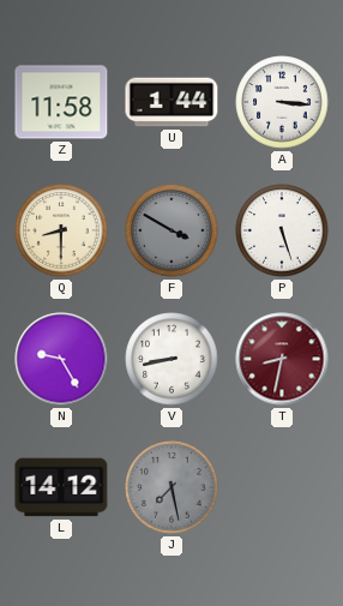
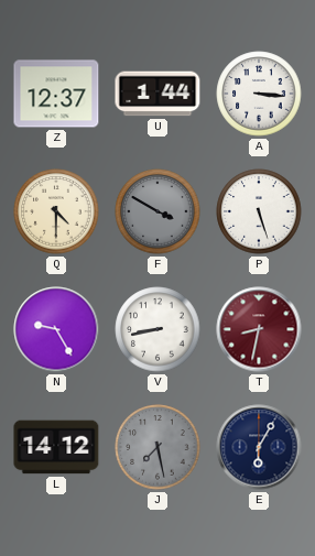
Z: 11:58 -> 12:37 (56, 94)
Q: 8:30 -> 4:30 (56, 211)
E: none -> 6:05 (259, 447)
